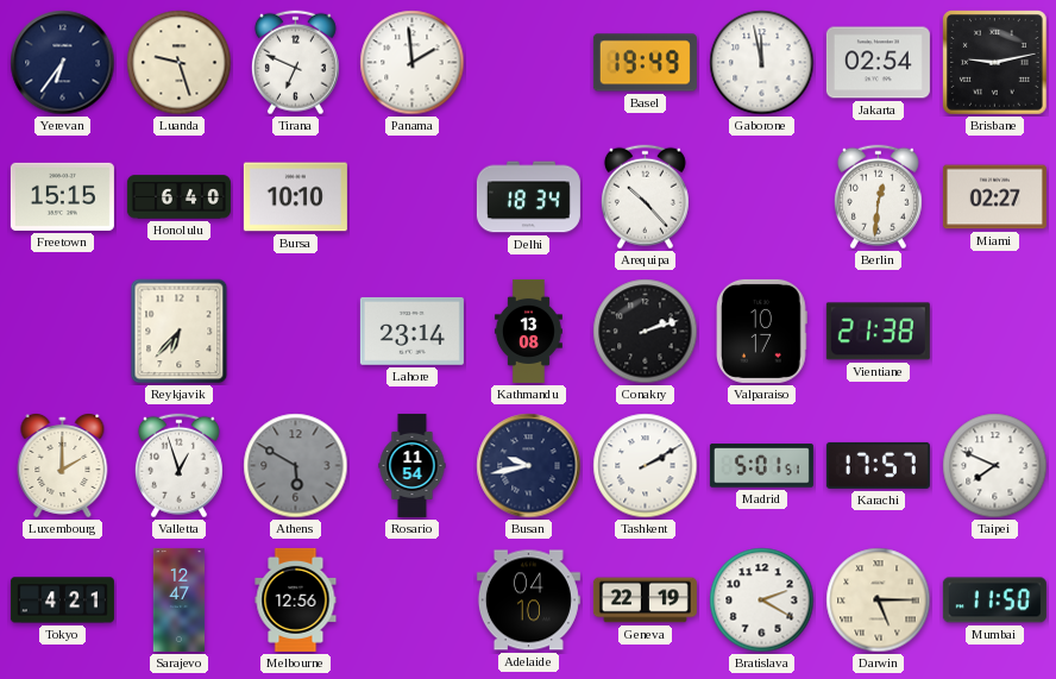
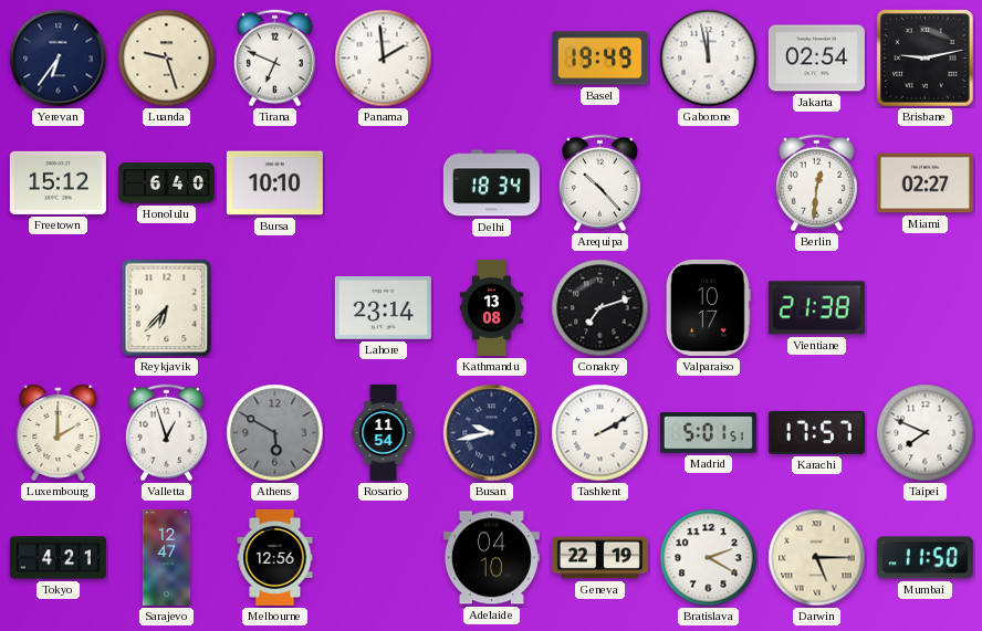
Freetown: 15:15 -> 15:12 (58, 182)
Conakry: 2:12 -> 7:12 (600, 308)
